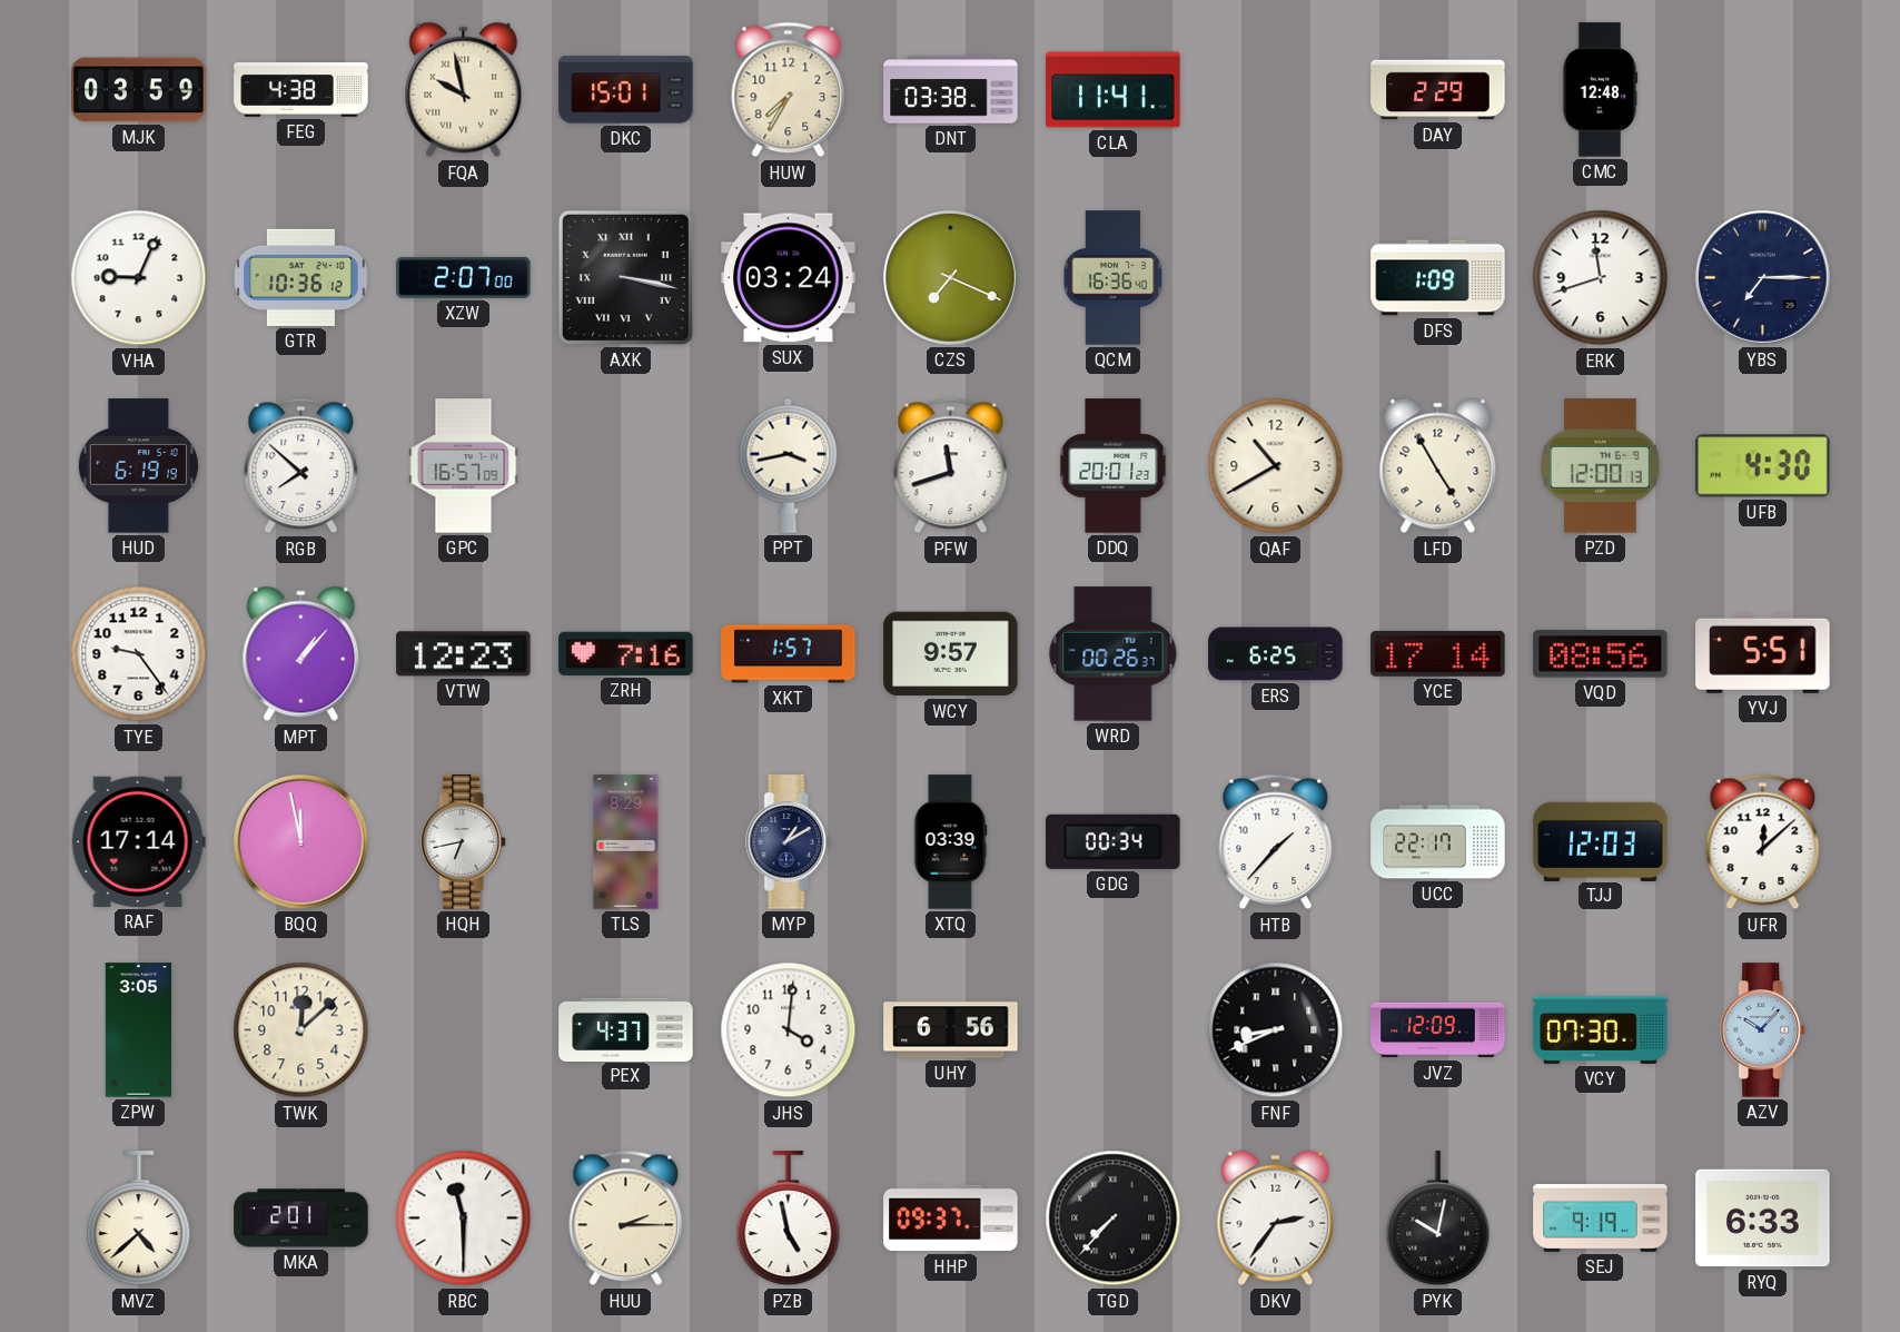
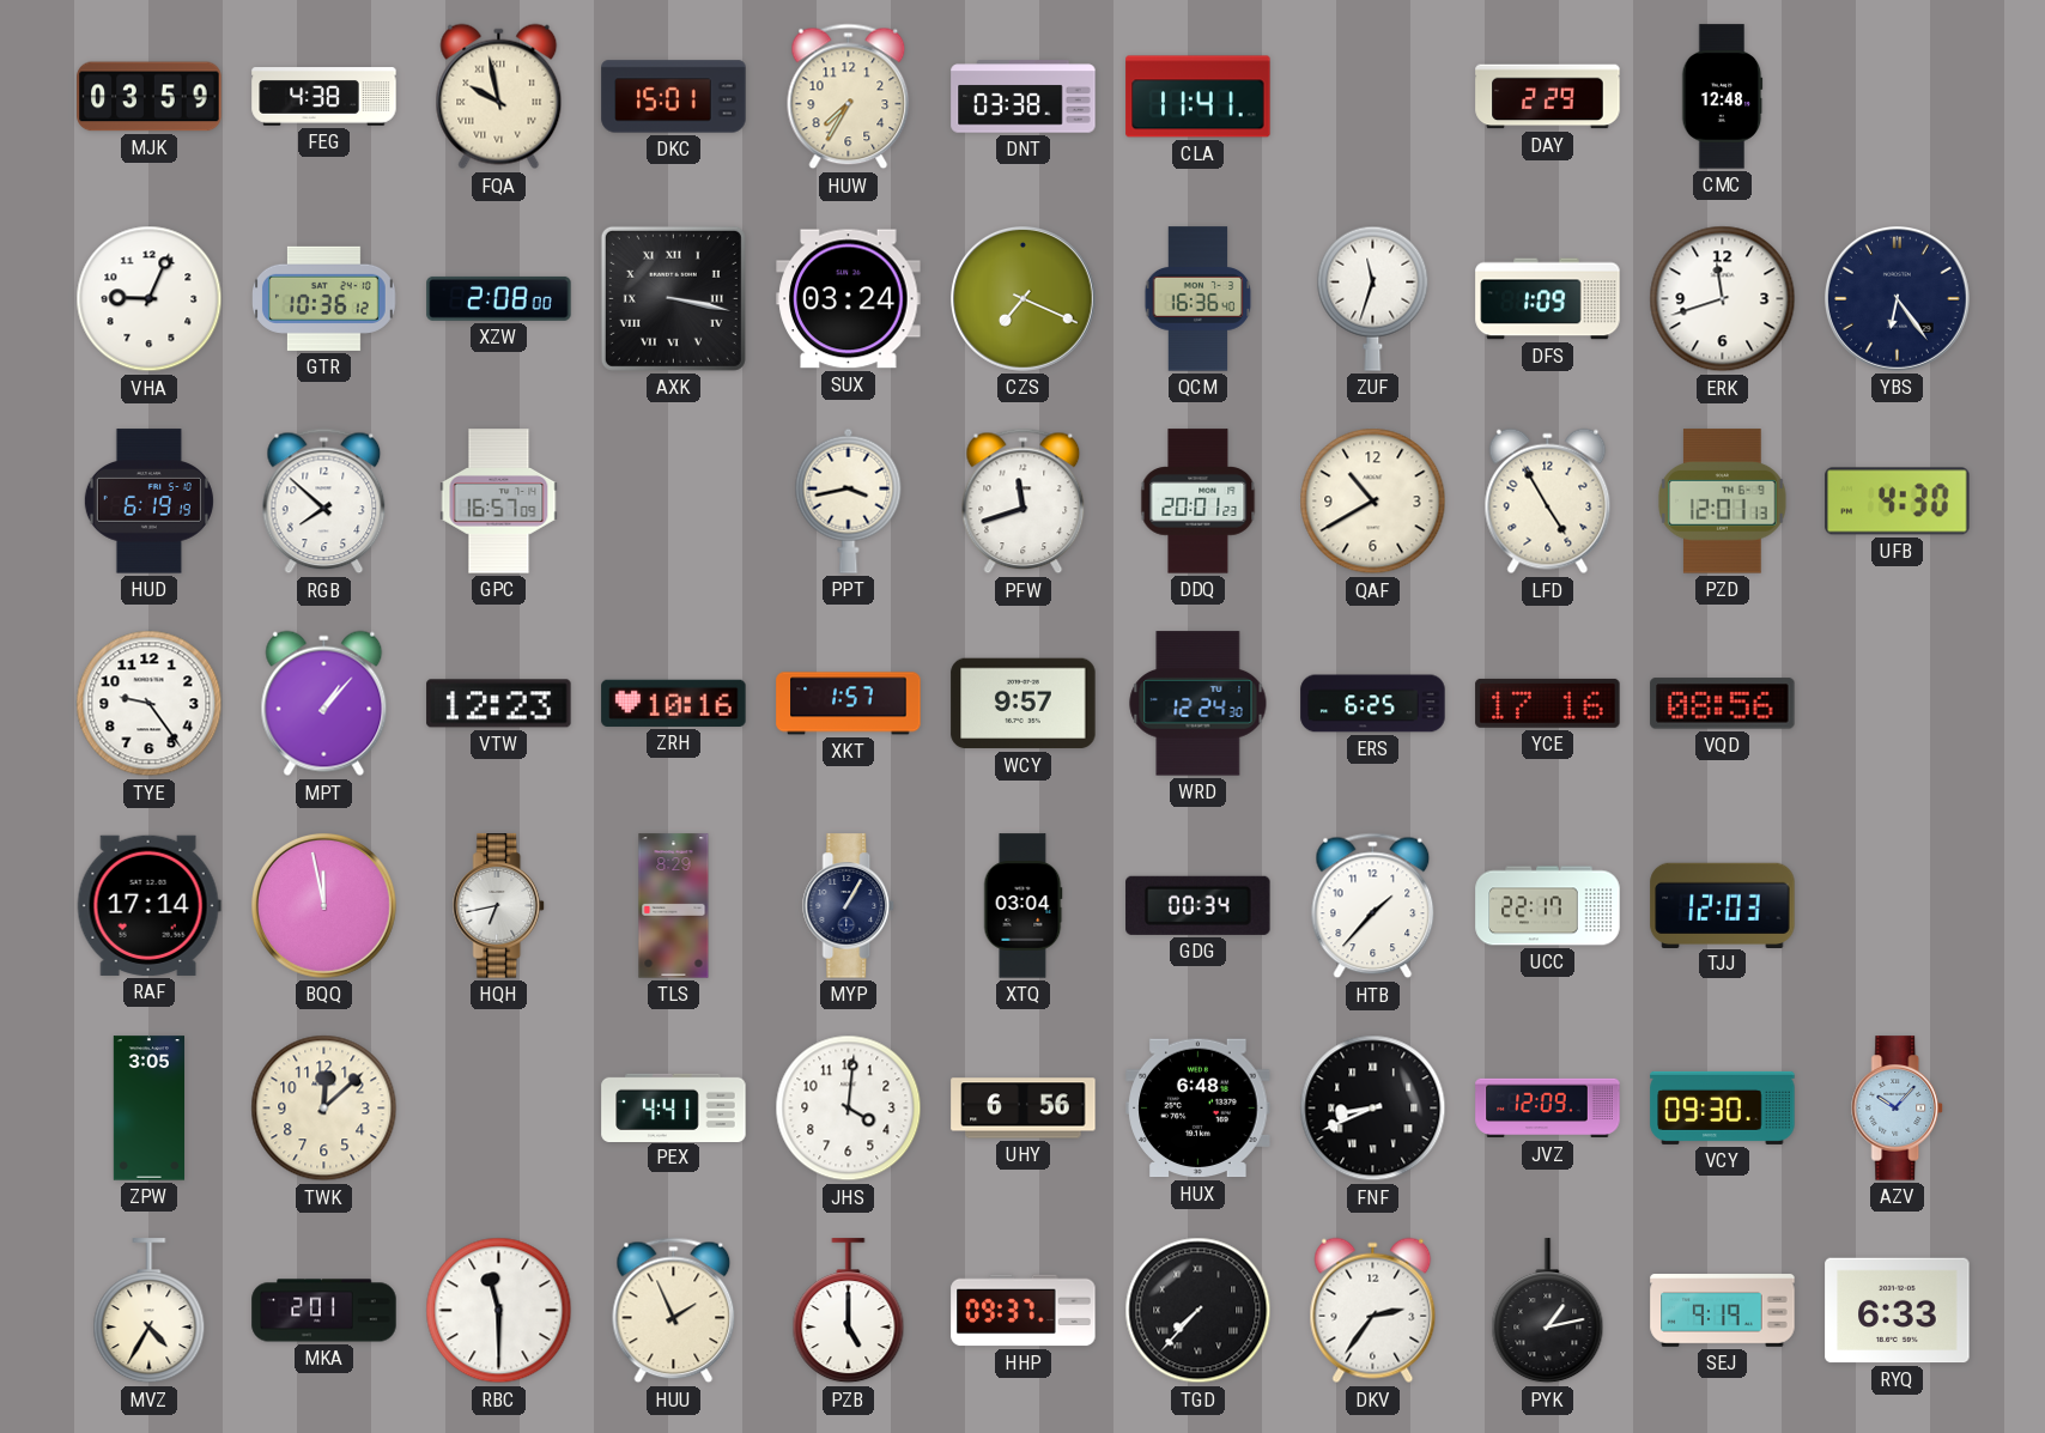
XZW: 2:07 -> 2:08 (499, 298)
ZUF: none -> 11:33 (1373, 298)
YBS: 7:15 -> 6:24 (1898, 299)
PZD: 12:00 -> 12:01 (1723, 502)
ZRH: 7:16 -> 10:16 (674, 703)
WRD: 00:26 -> 12:24 (1199, 704)
YCE: 17:14 -> 17:16 (1548, 703)
YVJ: 5:51 -> none (1763, 653)
MYP: 1:10 -> 1:05 (849, 906)
XTQ: 03:39 -> 03:04 (1022, 906)
UFR: 12:08 -> none (1763, 842)
PEX: 4:37 -> 4:41 (674, 1107)
HUX: none -> 6:48 (1199, 1109)
VCY: 07:30 -> 09:30 (1723, 1107)
MVZ: 4:38 -> 4:35 (150, 1311)
HUU: 2:15 -> 1:56 (674, 1311)
PZB: 4:58 -> 5:00 (849, 1311)
PYK: 10:02 -> 1:13 (1548, 1311)
